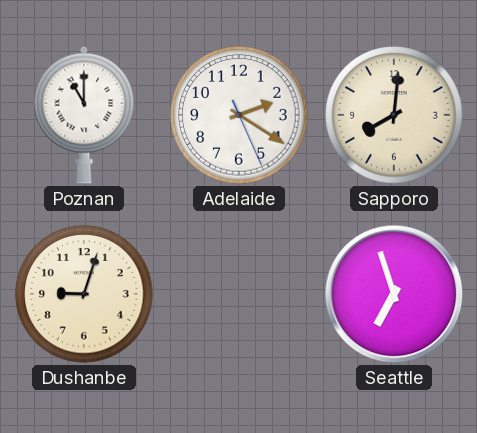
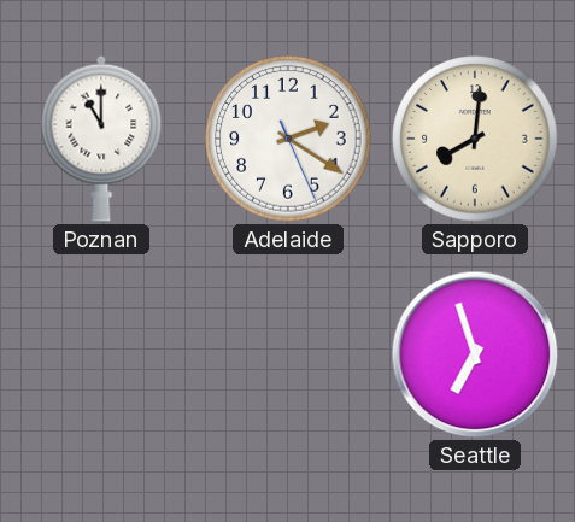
Dushanbe: 9:03 -> none (84, 294)
